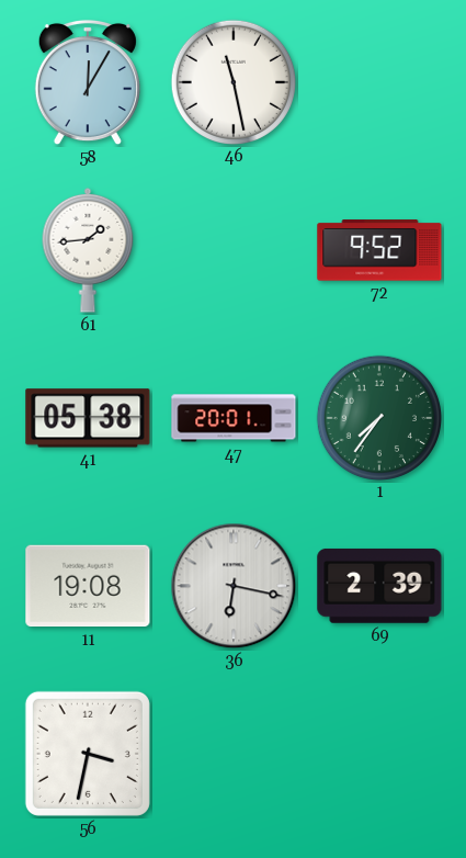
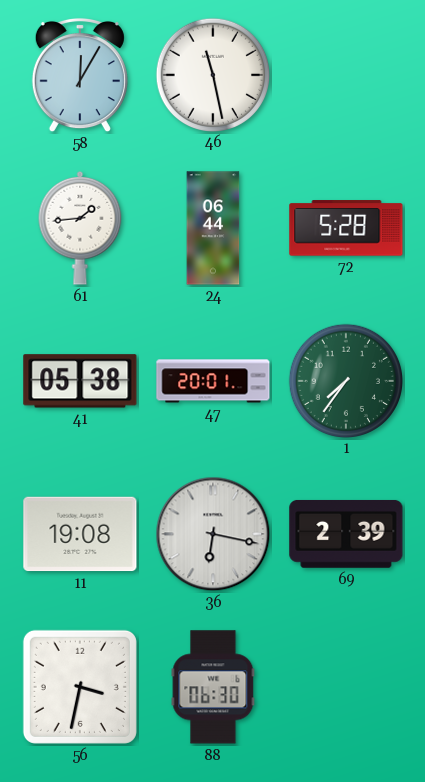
24: none -> 06:44 (213, 228)
72: 9:52 -> 5:28 (346, 228)
88: none -> 06:30 (213, 687)
